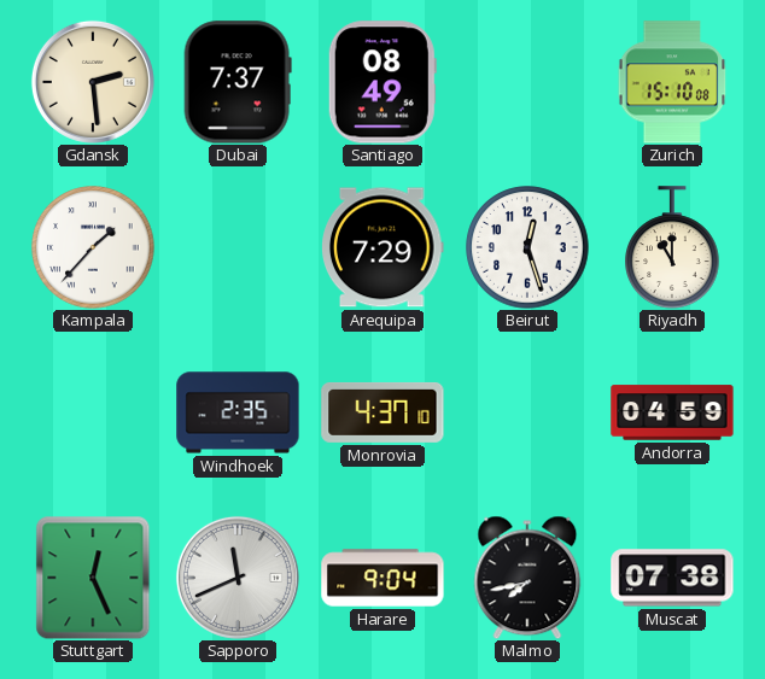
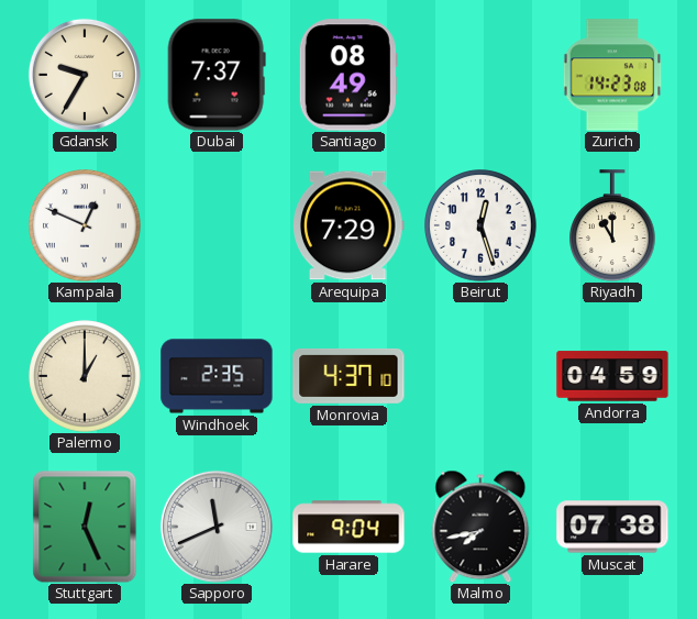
Gdansk: 2:29 -> 9:35 (85, 75)
Zurich: 15:10 -> 14:23 (612, 75)
Kampala: 1:37 -> 12:49 (85, 225)
Palermo: none -> 1:00 (85, 376)
